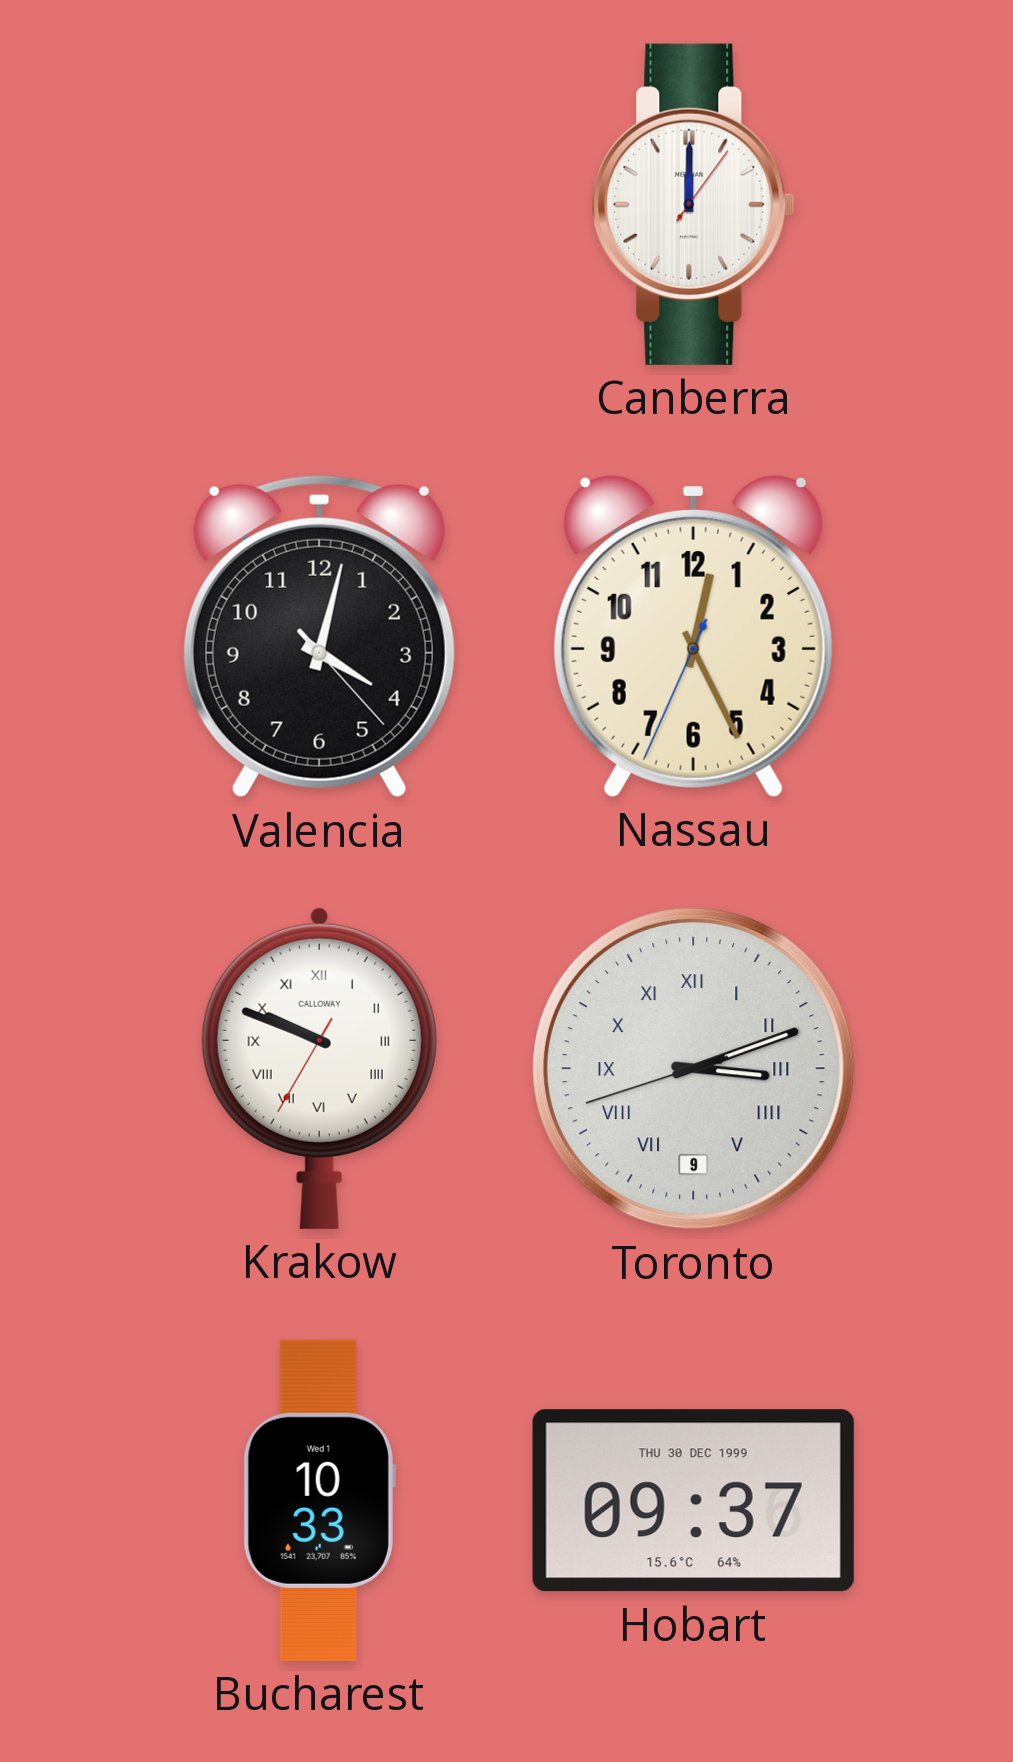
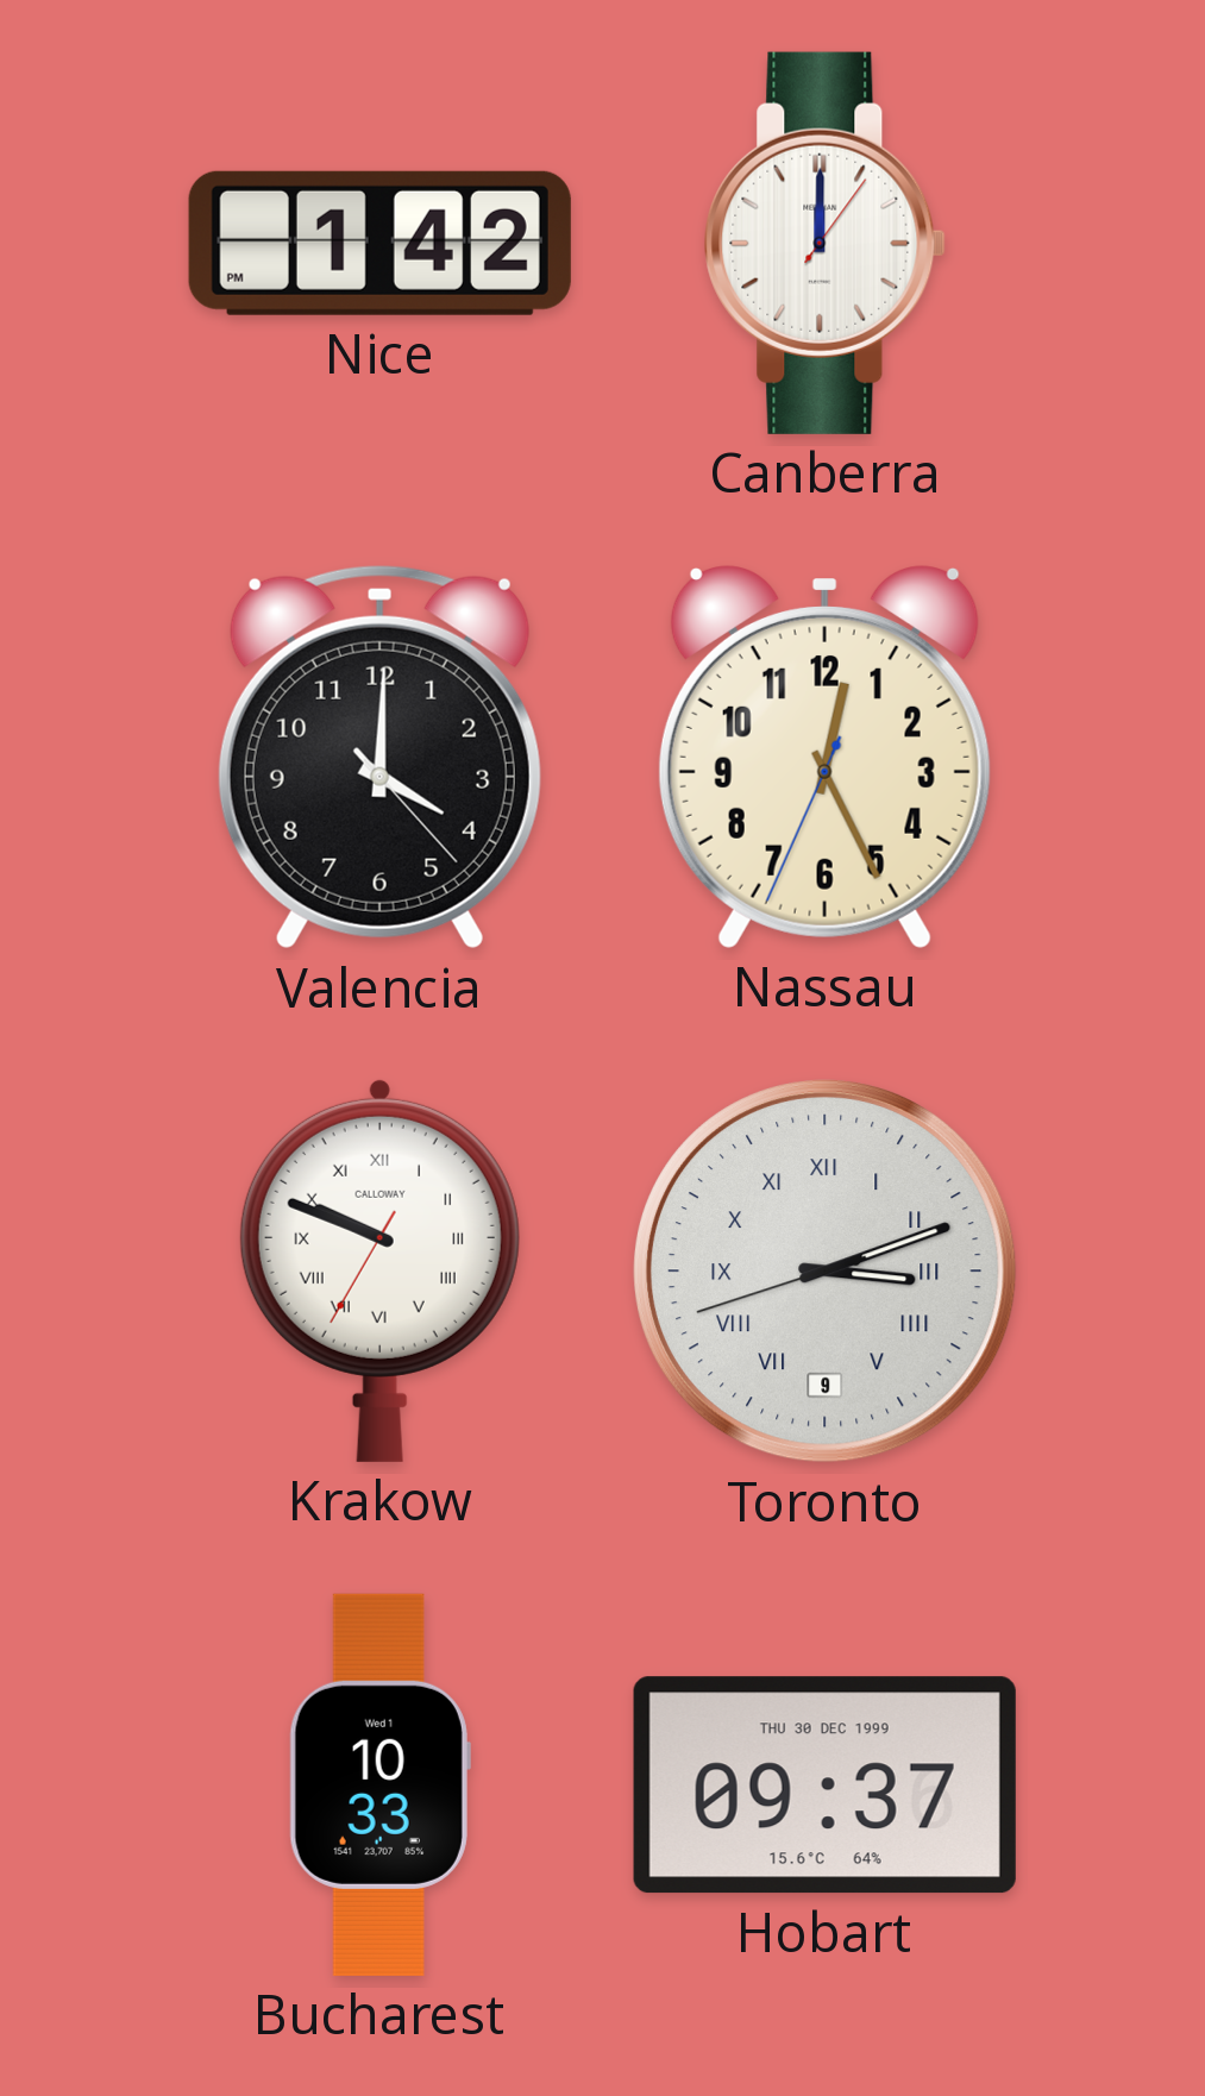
Nice: none -> 1:42 (379, 243)
Valencia: 4:02 -> 4:00 (379, 757)
